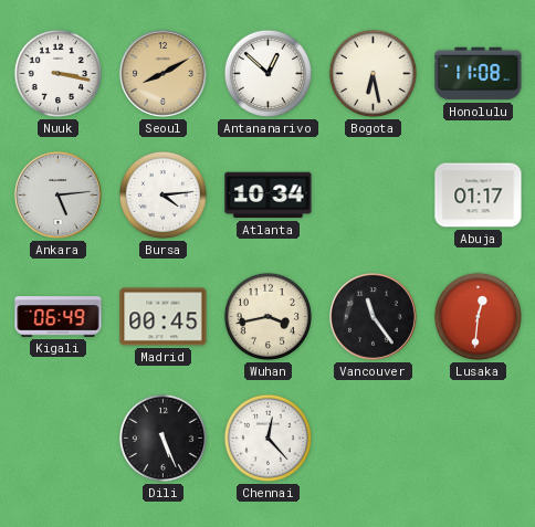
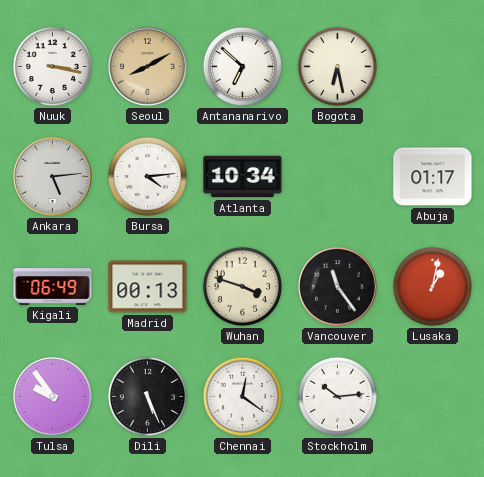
Antananarivo: 12:52 -> 6:52 (242, 66)
Honolulu: 11:08 -> none (479, 74)
Madrid: 00:45 -> 00:13 (148, 287)
Wuhan: 3:43 -> 3:48 (242, 286)
Lusaka: 12:31 -> 1:02 (432, 286)
Tulsa: none -> 9:54 (52, 396)
Chennai: 12:23 -> 12:21 (242, 396)
Stockholm: none -> 10:14 (337, 396)
